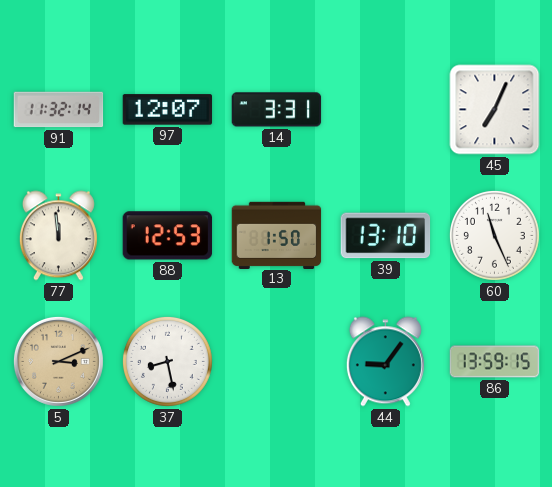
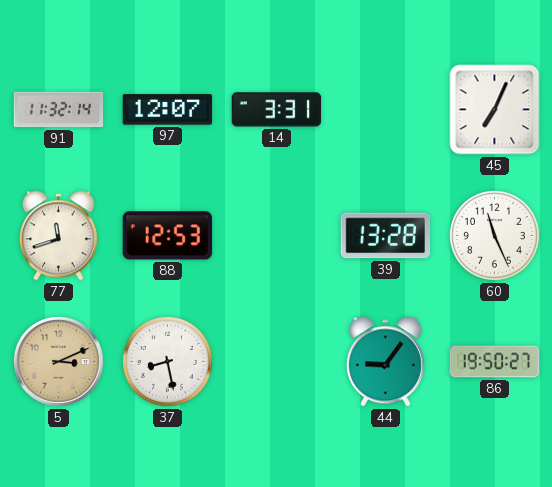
77: 11:59 -> 11:42 (58, 236)
13: 1:50 -> none (277, 235)
39: 13:10 -> 13:28 (386, 236)
86: 13:59 -> 19:50 (495, 362)
